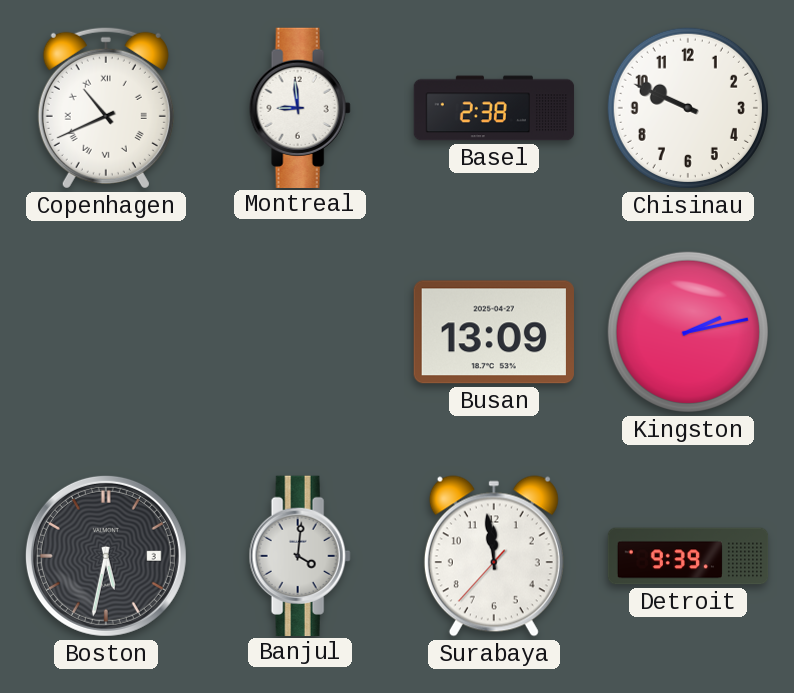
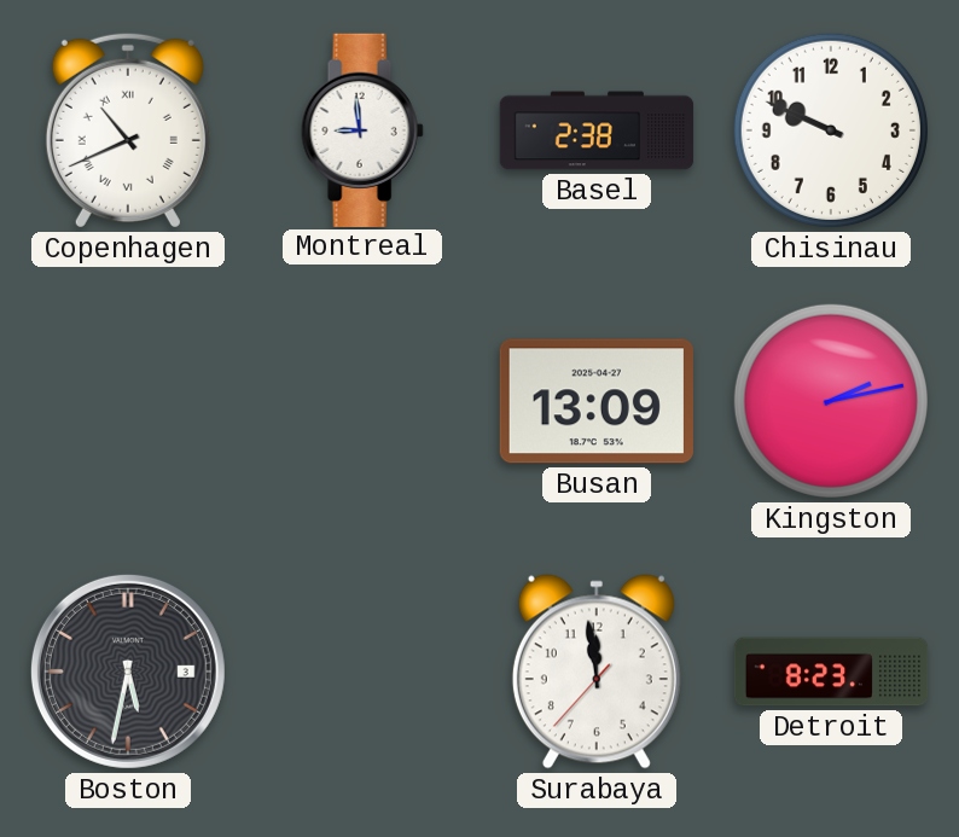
Banjul: 4:01 -> none (300, 555)
Detroit: 9:39 -> 8:23 (831, 672)
